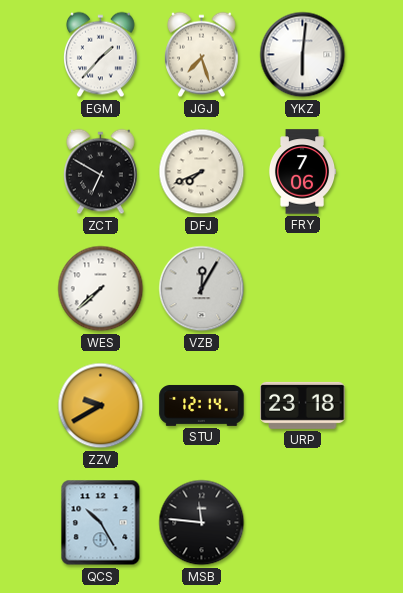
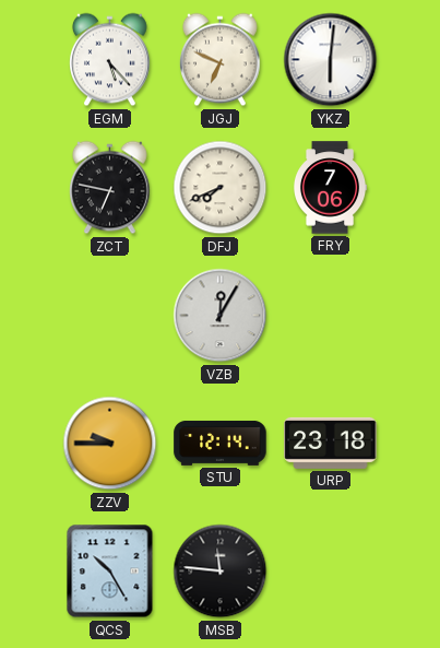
EGM: 1:37 -> 5:23 (110, 60)
JGJ: 7:27 -> 6:49 (221, 60)
ZCT: 6:50 -> 6:47 (110, 188)
WES: 7:38 -> none (101, 289)
ZZV: 9:40 -> 9:45 (110, 444)
